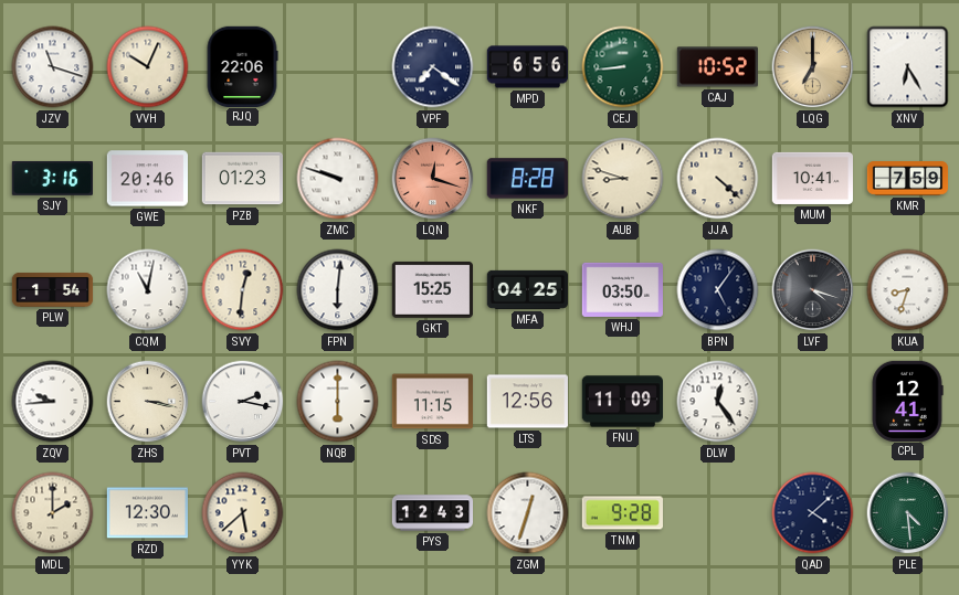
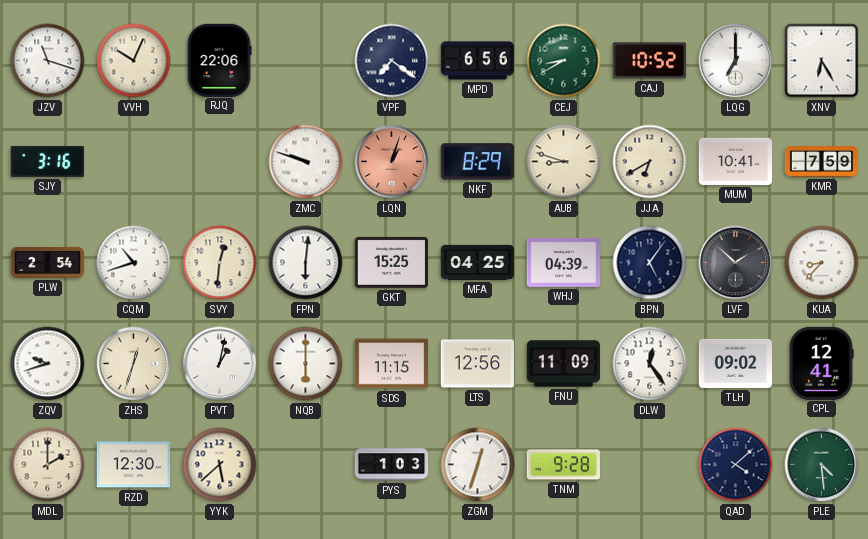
CEJ: 8:44 -> 8:40 (564, 61)
LQG dial: champagne -> white (736, 61)
GWE: 20:46 -> none (147, 179)
PZB: 01:23 -> none (242, 179)
LQN: 12:18 -> 1:03 (392, 162)
NKF: 8:28 -> 8:29 (477, 162)
JJA: 4:22 -> 6:40 (650, 162)
PLW: 1:54 -> 2:54 (48, 262)
CQM: 11:02 -> 10:42 (134, 263)
WHJ: 03:50 -> 04:39 (563, 262)
LVF: 4:18 -> 1:52 (736, 263)
KUA: 8:33 -> 8:37 (822, 263)
ZQV: 9:44 -> 9:42 (48, 364)
ZHS: 3:17 -> 12:33 (134, 364)
PVT: 2:17 -> 1:02 (220, 364)
TLH: none -> 09:02 (736, 363)
PYS: 12:43 -> 1:03 (392, 465)
